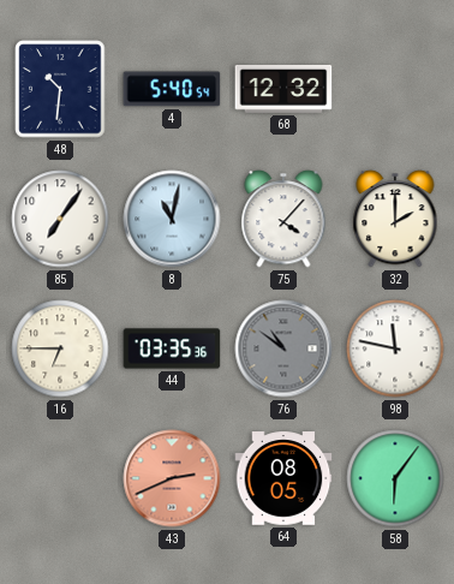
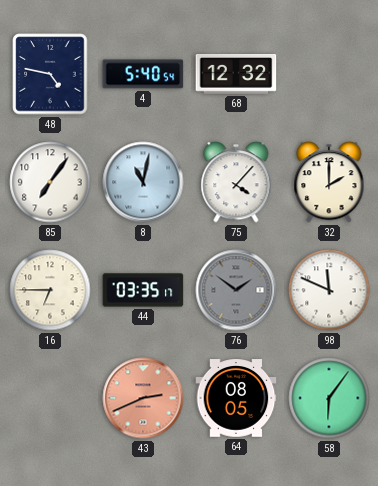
48: 10:31 -> 4:47 (50, 74)
44: 03:35:36 -> 03:35:17 (143, 290)
76: 10:51 -> 1:51 (236, 290)
98: 11:47 -> 11:49 (329, 290)
